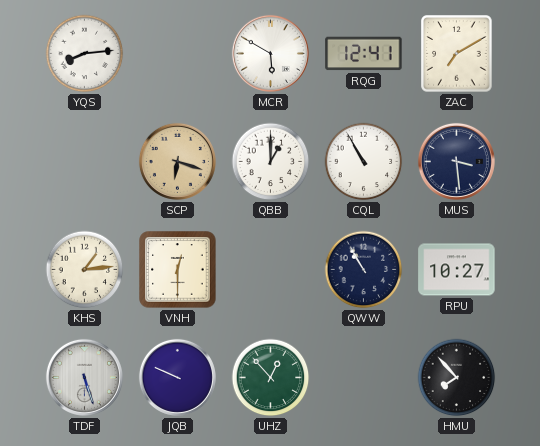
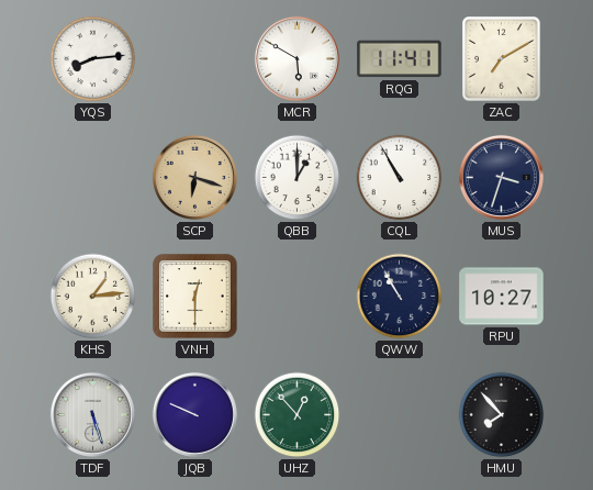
RQG: 12:41 -> 11:41 (400, 59)
MUS: 3:29 -> 3:33 (501, 177)
